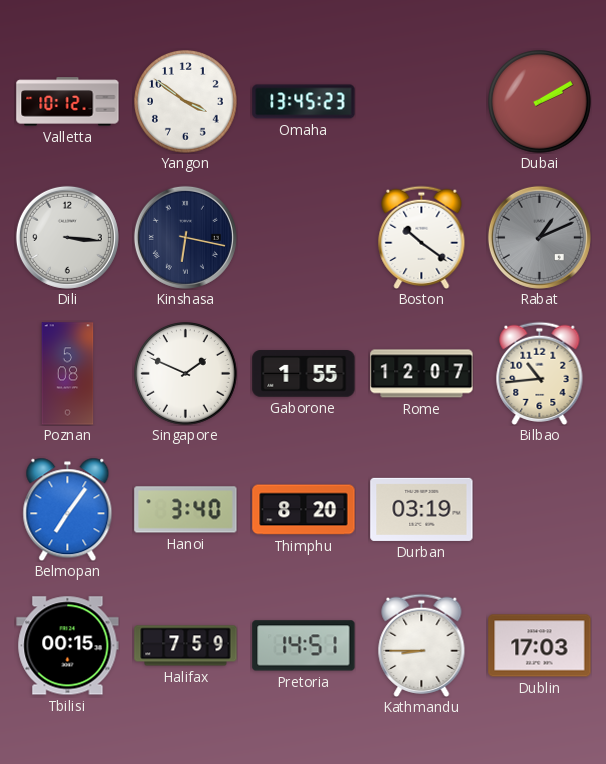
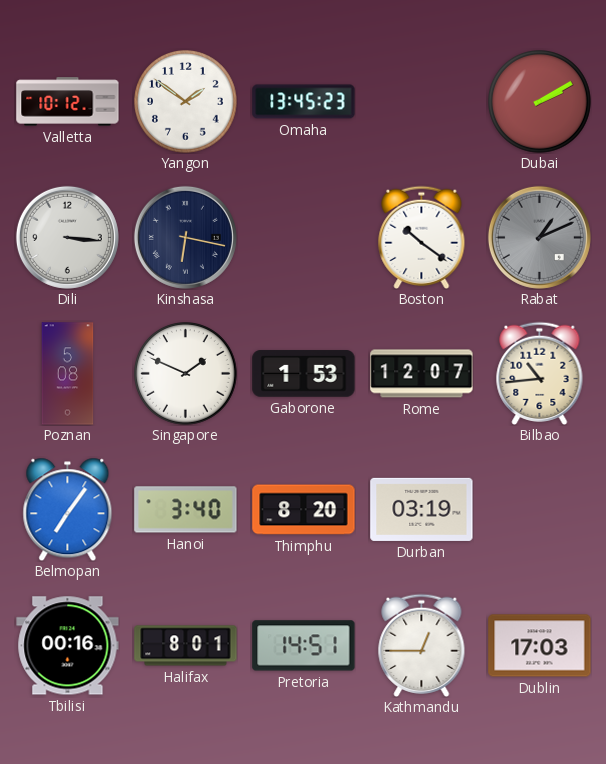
Yangon: 3:51 -> 1:51 (186, 102)
Gaborone: 1:55 -> 1:53 (304, 374)
Tbilisi: 00:15 -> 00:16 (68, 646)
Halifax: 7:59 -> 8:01 (186, 646)
Kathmandu: 8:45 -> 12:45 (422, 645)
